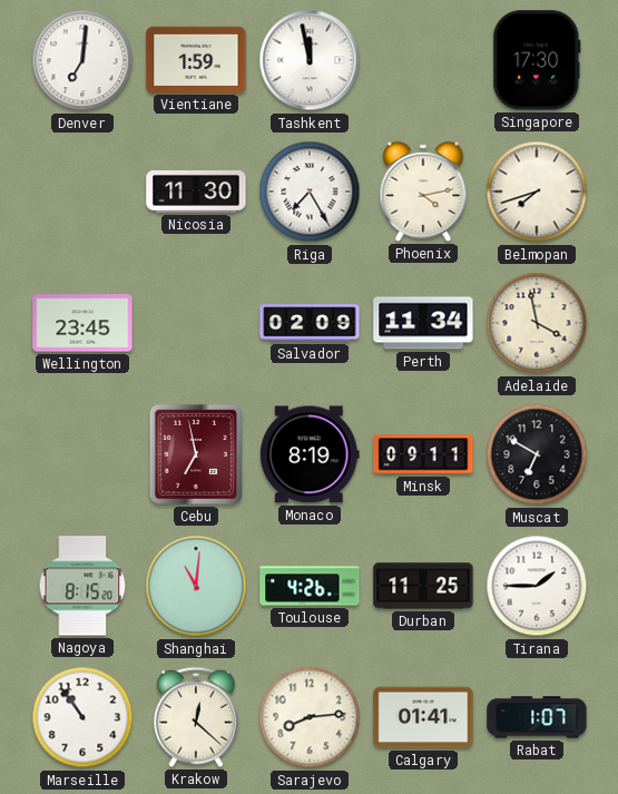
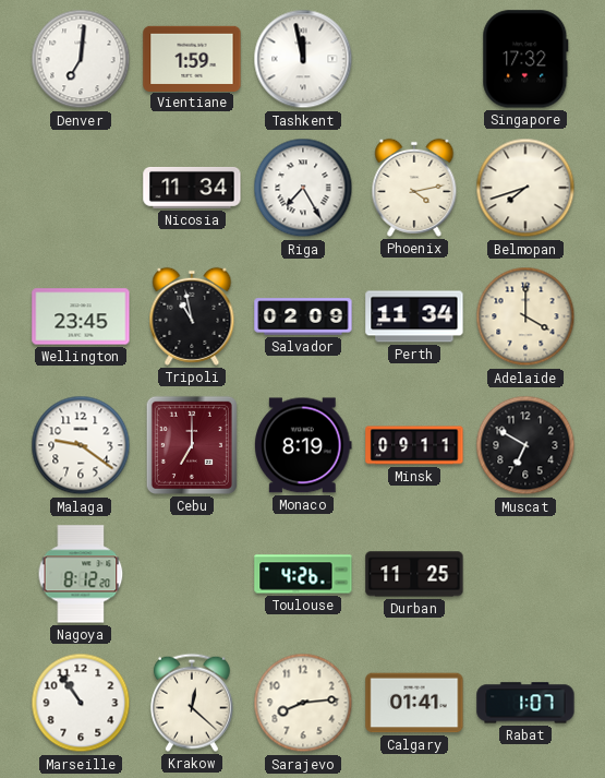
Singapore: 17:30 -> 17:32 (525, 59)
Nicosia: 11:30 -> 11:34 (192, 188)
Tripoli: none -> 10:58 (192, 316)
Adelaide: 3:58 -> 4:00 (525, 316)
Malaga: none -> 9:21 (81, 445)
Cebu: 6:58 -> 7:00 (192, 445)
Nagoya: 8:15 -> 8:12 (81, 574)
Shanghai: 11:01 -> none (196, 586)
Tirana: 1:45 -> none (537, 586)
